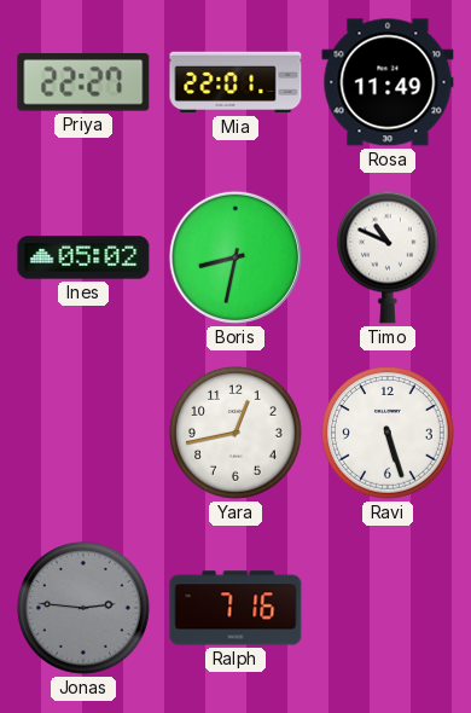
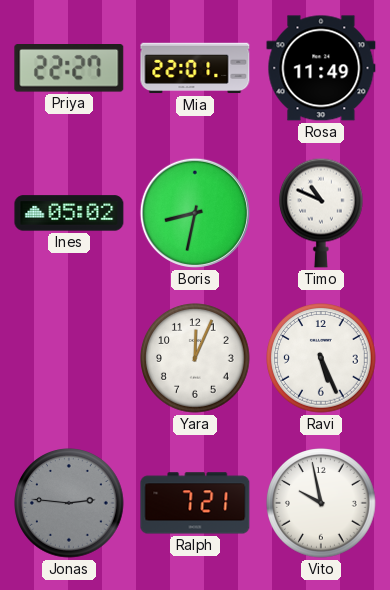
Yara: 12:43 -> 12:04 (195, 358)
Ravi: 5:27 -> 5:26 (321, 358)
Ralph: 7:16 -> 7:21 (195, 503)
Vito: none -> 9:58 (321, 503)
